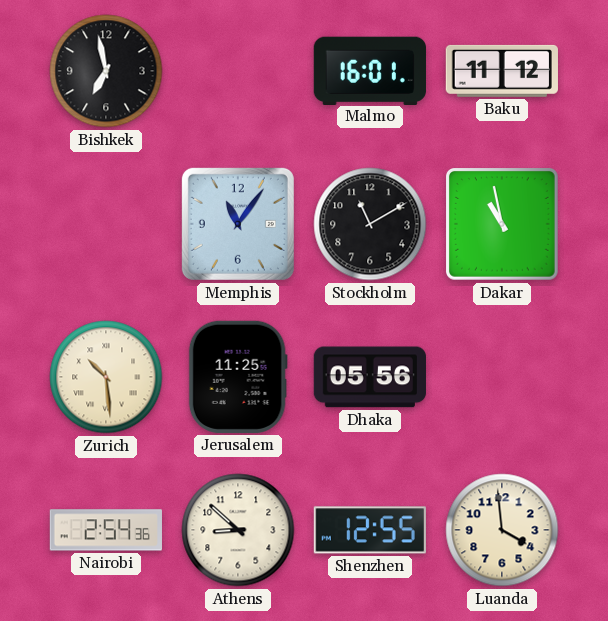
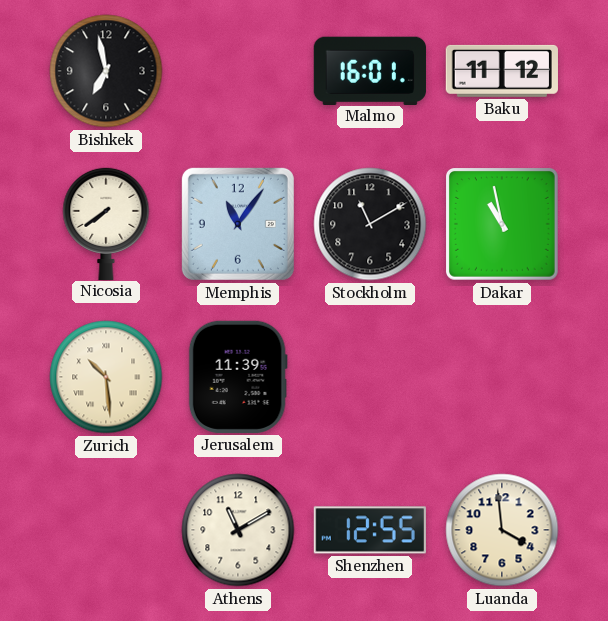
Nicosia: none -> 7:39 (106, 223)
Jerusalem: 11:25 -> 11:39 (238, 377)
Dhaka: 05:56 -> none (370, 377)
Nairobi: 2:54 -> none (106, 530)
Athens: 8:52 -> 11:10 (238, 530)
